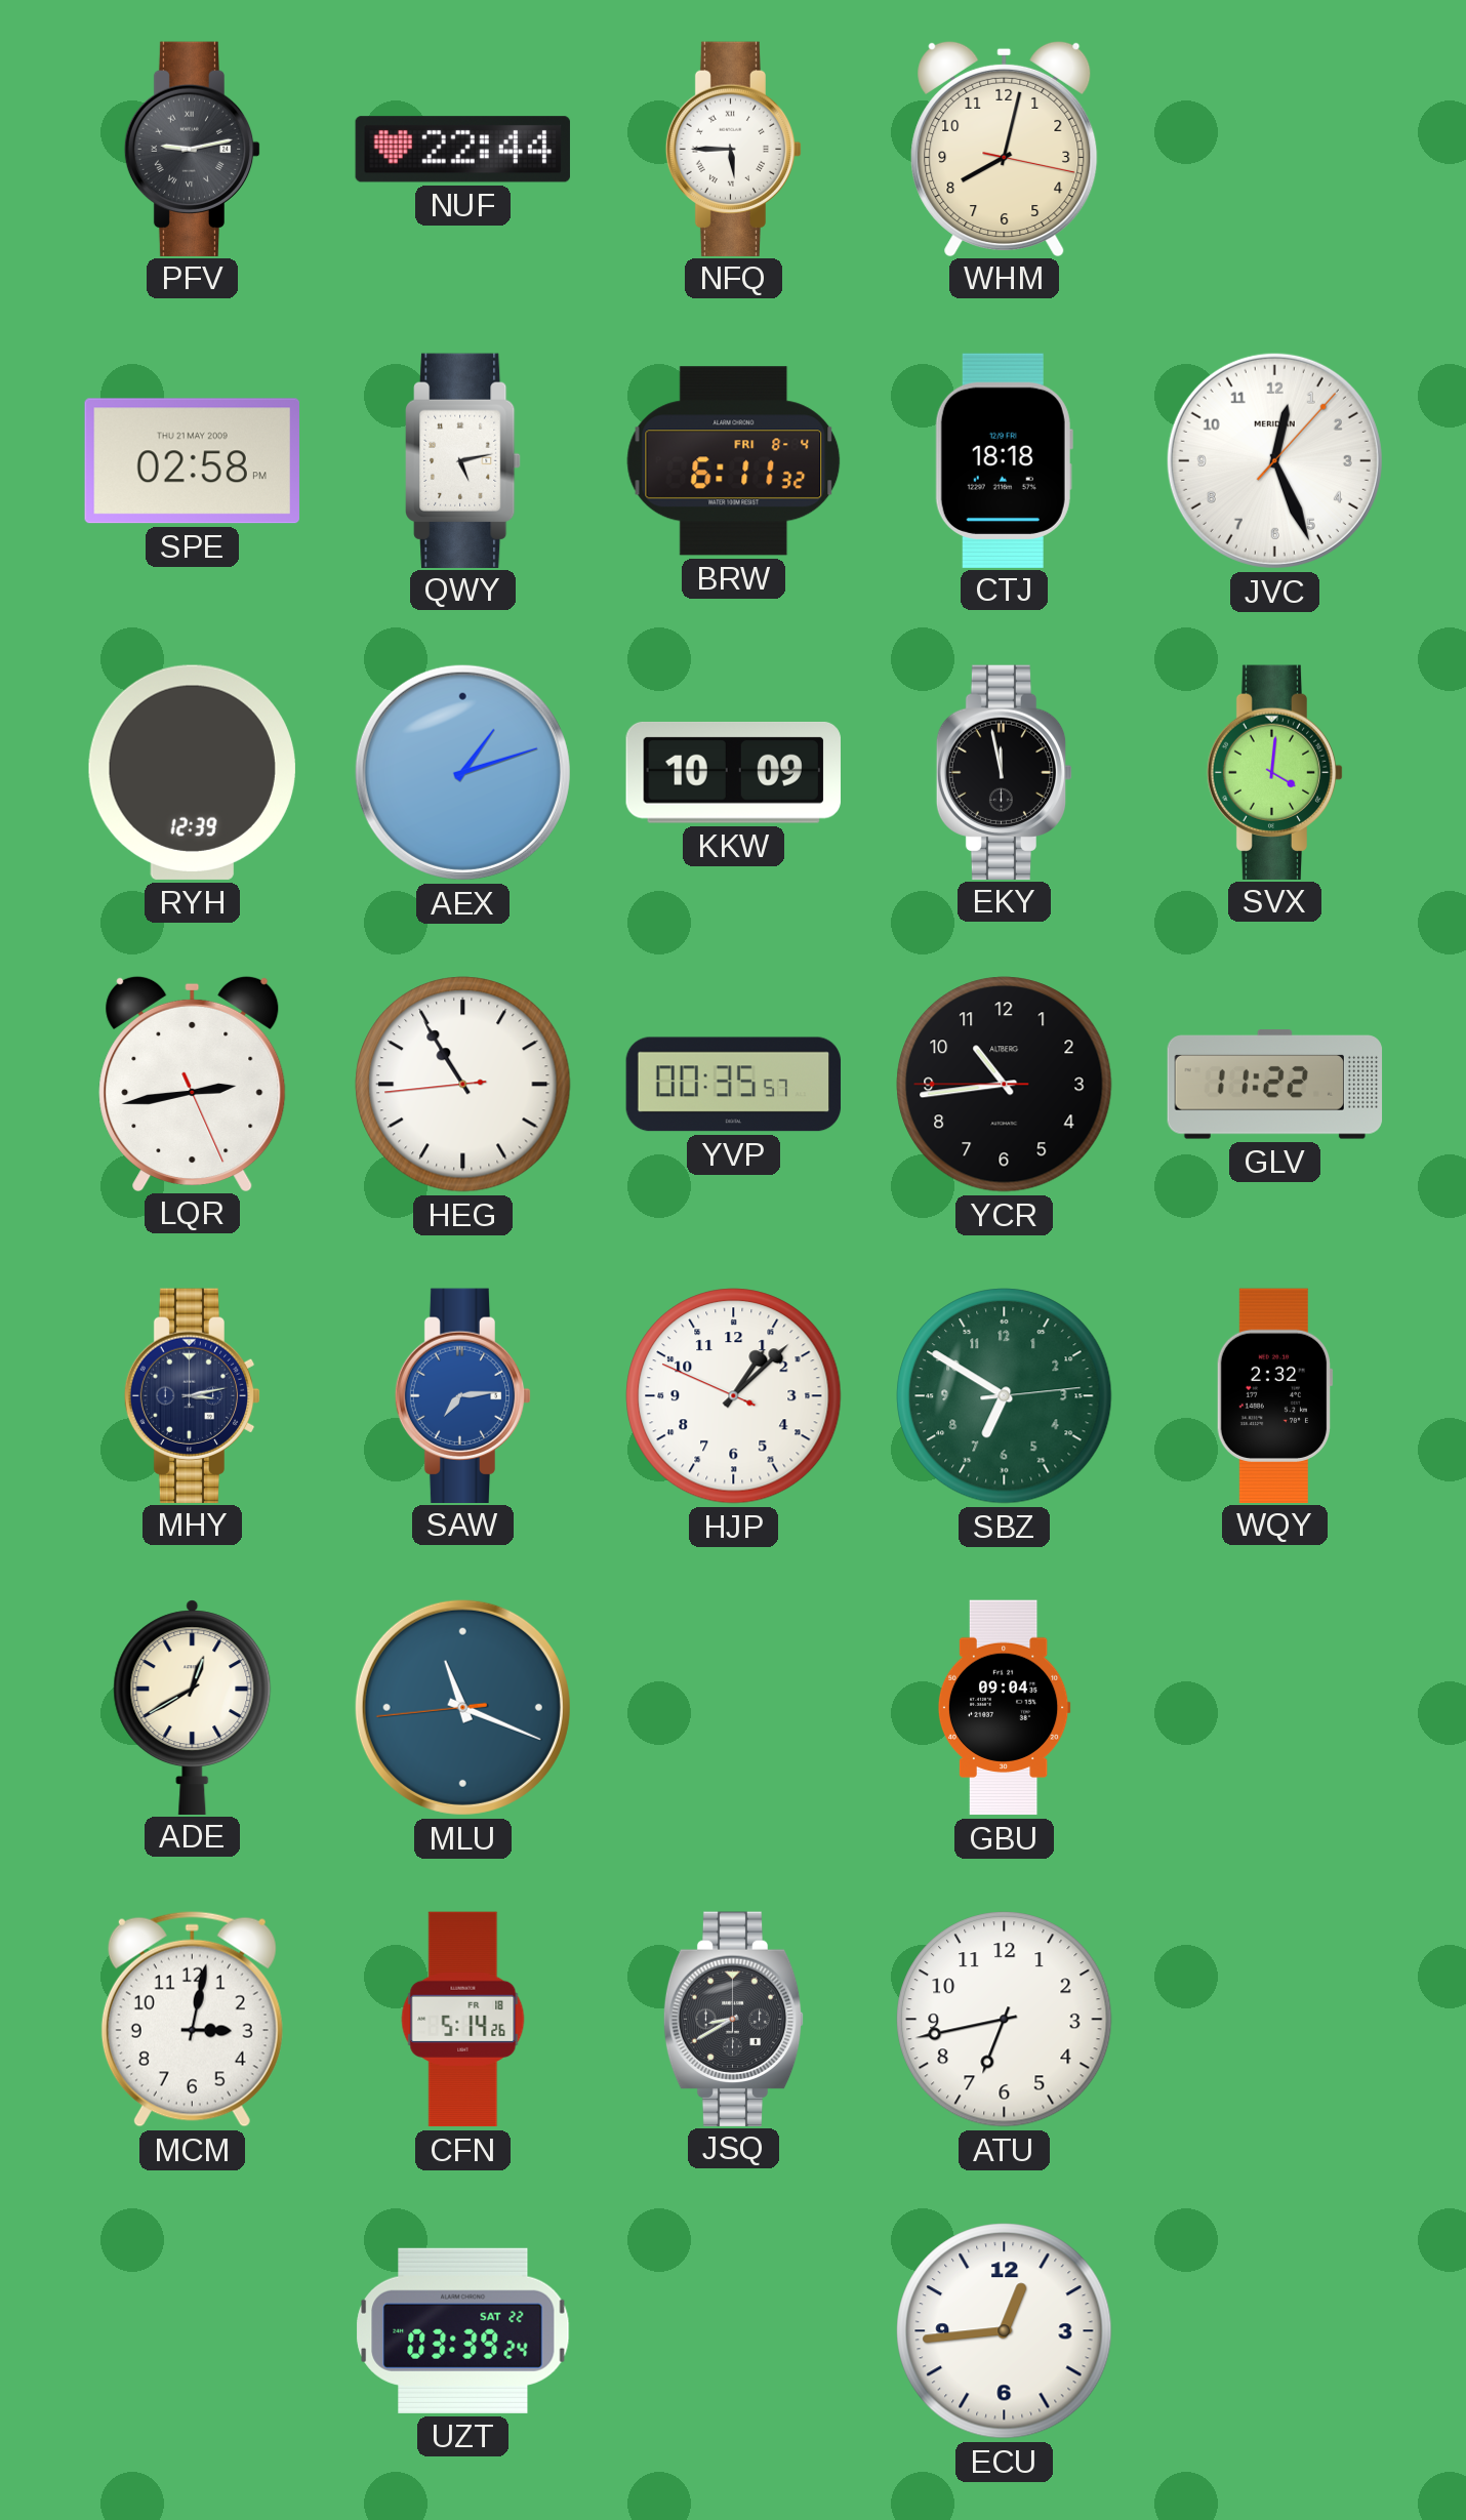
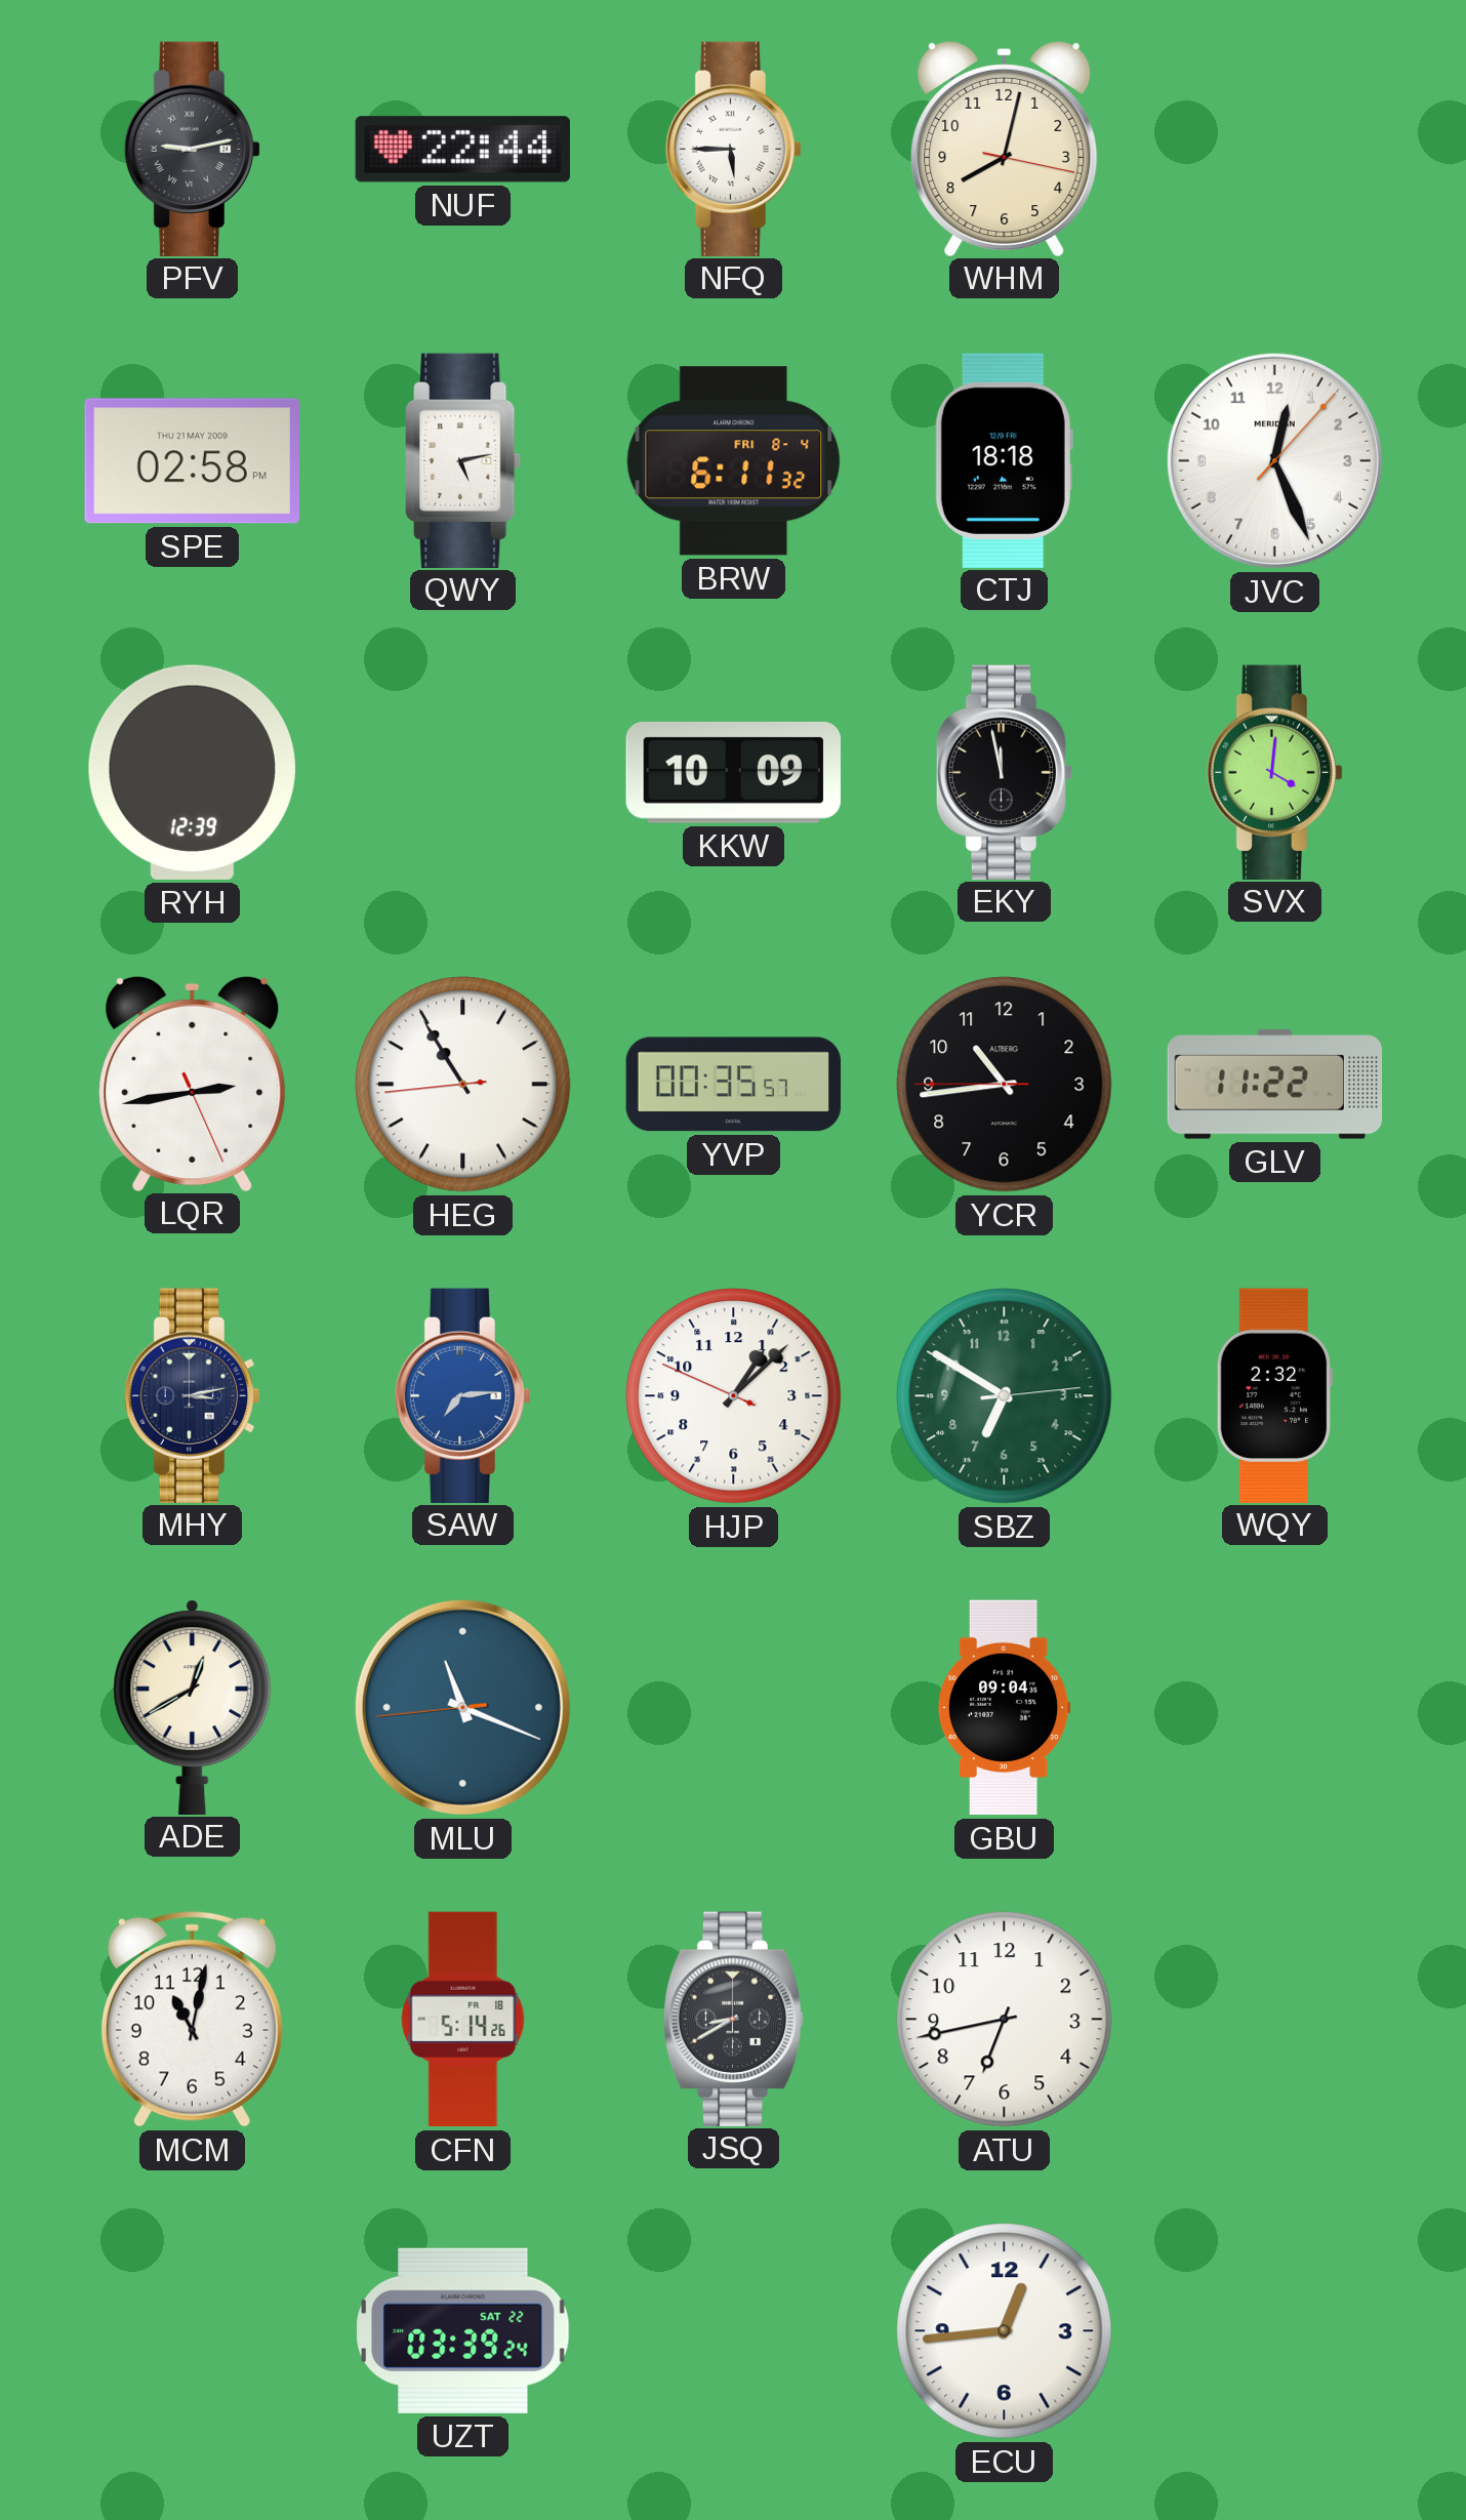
AEX: 1:12 -> none (462, 772)
MCM: 3:02 -> 11:02 (192, 2019)
